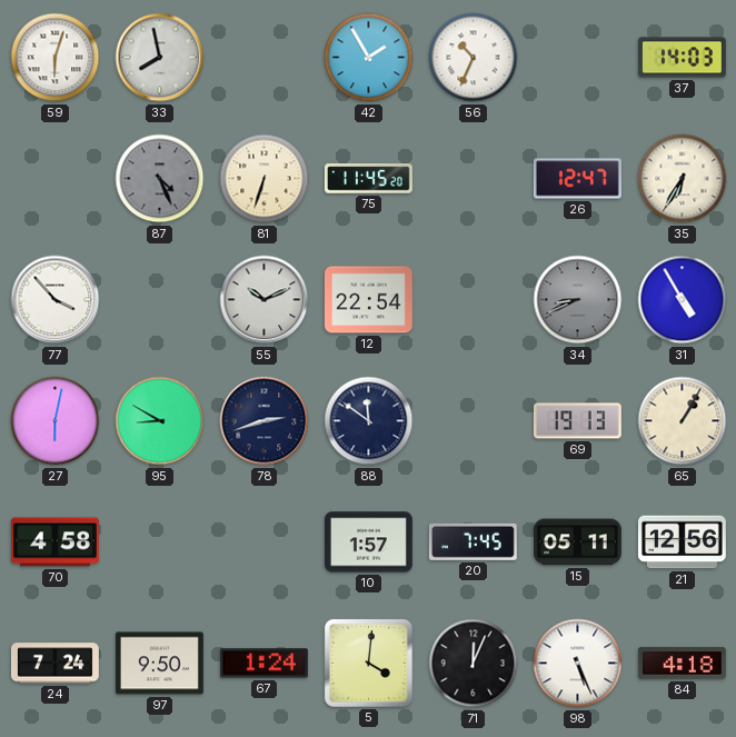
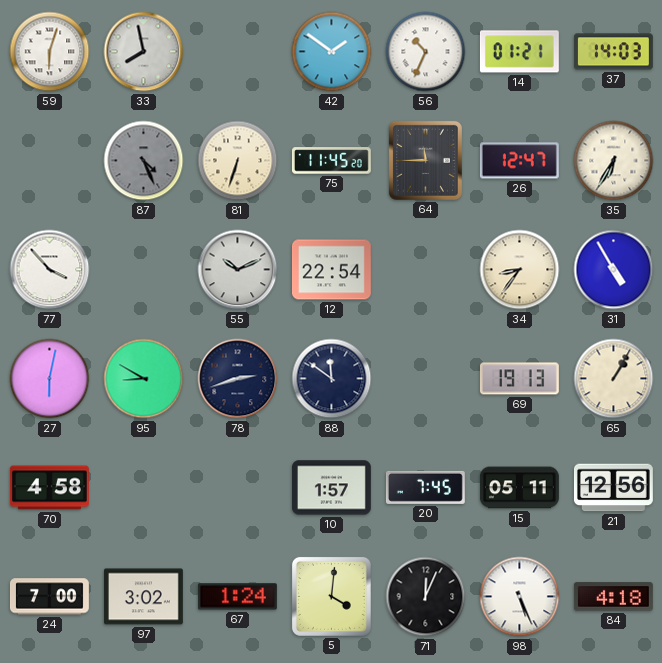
42: 1:55 -> 1:51 (332, 52)
14: none -> 01:21 (519, 52)
64: none -> 11:45 (425, 160)
34: 8:41 -> 8:36 (520, 270)
34 dial: grey -> cream (520, 270)
24: 7:24 -> 7:00 (49, 597)
97: 9:50 -> 3:02 (143, 597)
